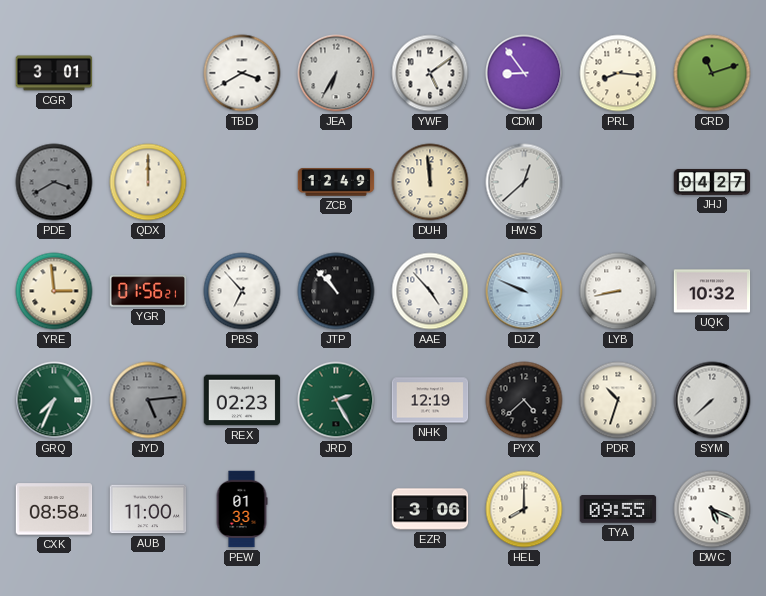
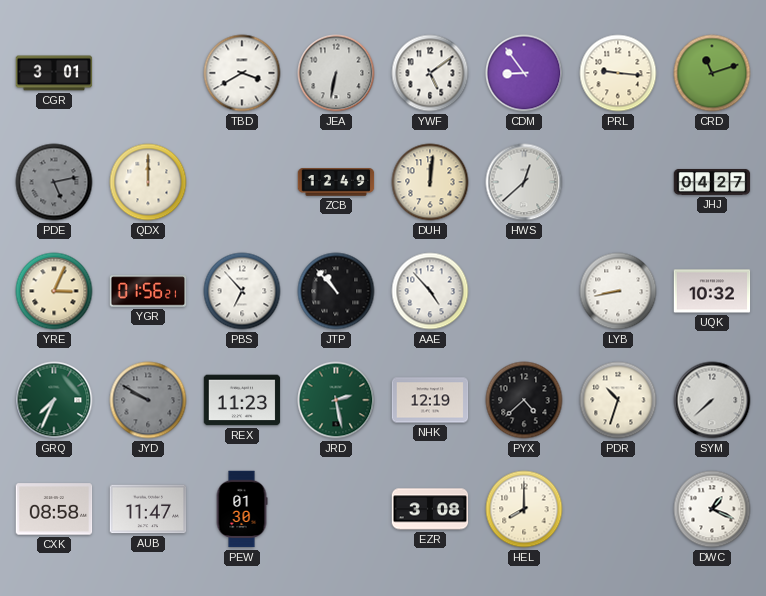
JEA: 6:35 -> 6:32 (336, 73)
PRL: 8:16 -> 9:16 (618, 73)
PDE: 3:40 -> 5:13 (54, 182)
DUH: 11:59 -> 12:01 (430, 182)
YRE: 2:59 -> 3:04 (54, 291)
DJZ: 9:49 -> none (524, 291)
JYD: 5:14 -> 9:50 (148, 400)
REX: 02:23 -> 11:23 (242, 400)
JRD: 2:25 -> 2:28 (336, 400)
AUB: 11:00 -> 11:47 (148, 509)
PEW: 01:33 -> 01:30 (242, 509)
EZR: 3:06 -> 3:08 (430, 509)
TYA: 09:55 -> none (618, 510)
DWC: 5:19 -> 1:19 (712, 509)
